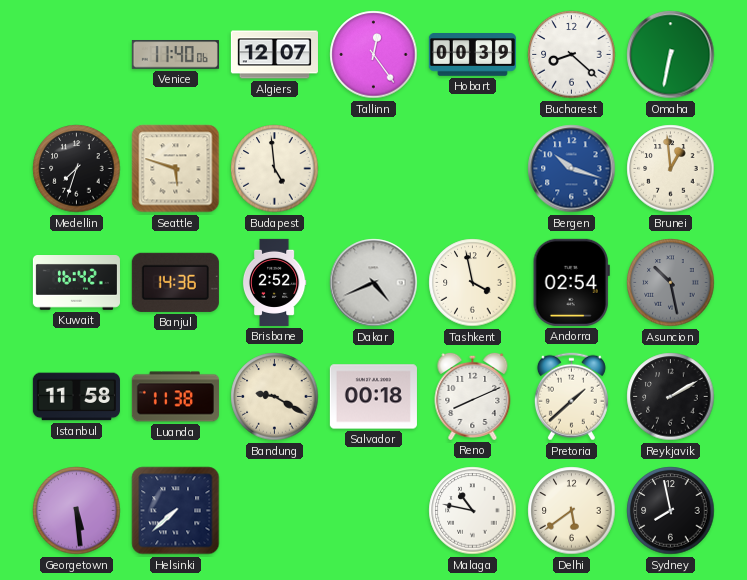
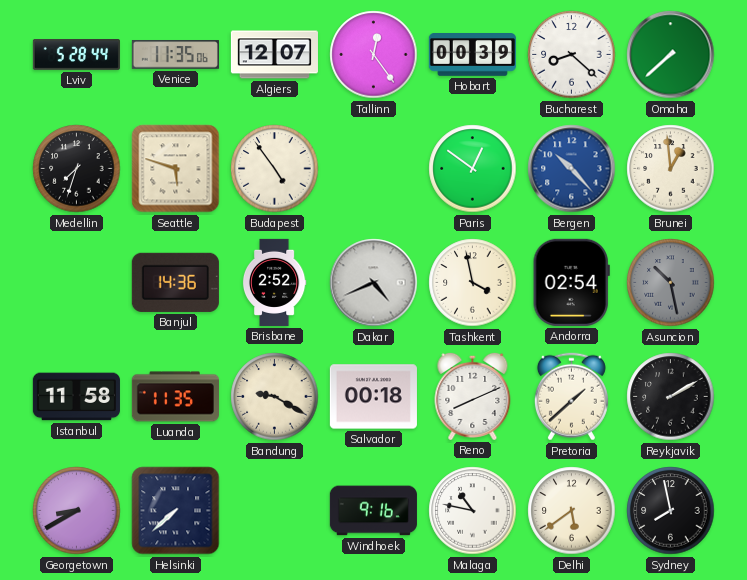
Lviv: none -> 5:28 (76, 55)
Venice: 11:40 -> 11:35 (175, 55)
Omaha: 6:32 -> 7:38 (671, 55)
Budapest: 4:59 -> 4:54 (275, 169)
Paris: none -> 12:51 (473, 169)
Bergen: 10:18 -> 10:23 (572, 169)
Kuwait: 16:42 -> none (76, 283)
Luanda: 11:38 -> 11:35 (175, 397)
Georgetown: 5:29 -> 8:40 (77, 511)
Windhoek: none -> 9:16 (373, 511)
